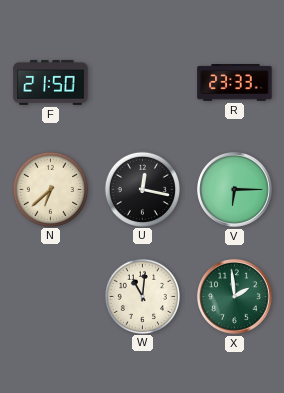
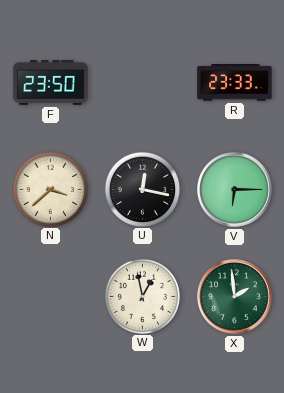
F: 21:50 -> 23:50 (51, 82)
N: 6:38 -> 3:38 (50, 189)
W: 11:01 -> 12:58 (142, 296)
